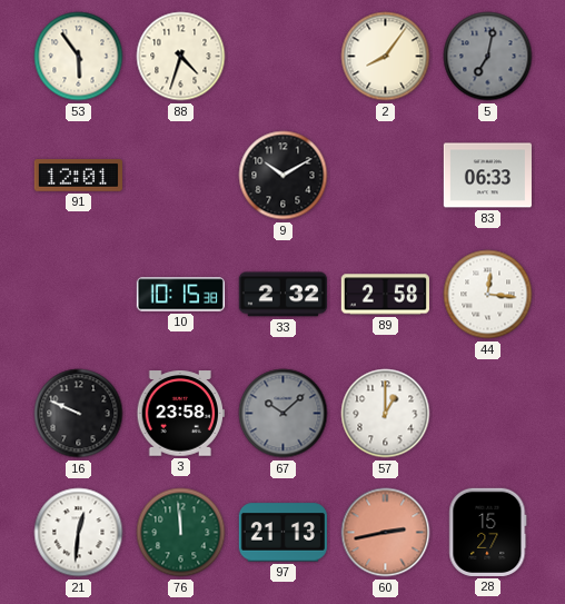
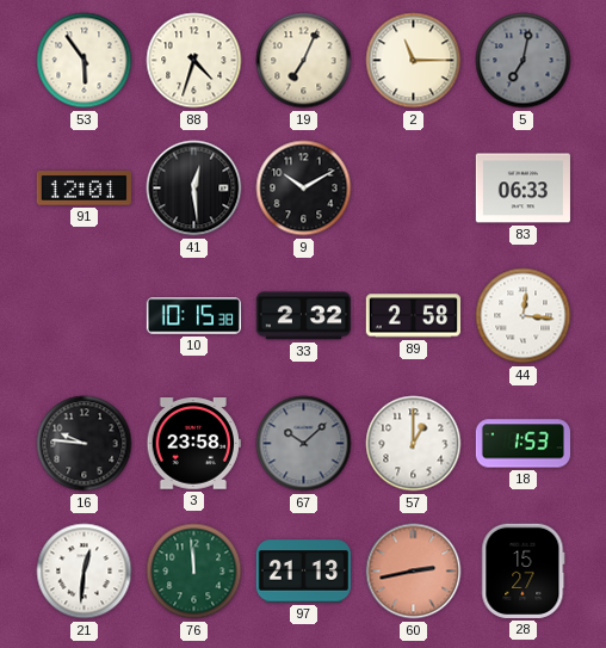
19: none -> 7:04 (304, 61)
2: 8:06 -> 11:15 (414, 61)
41: none -> 12:29 (194, 189)
16: 9:49 -> 9:46 (85, 444)
18: none -> 1:53 (522, 444)
